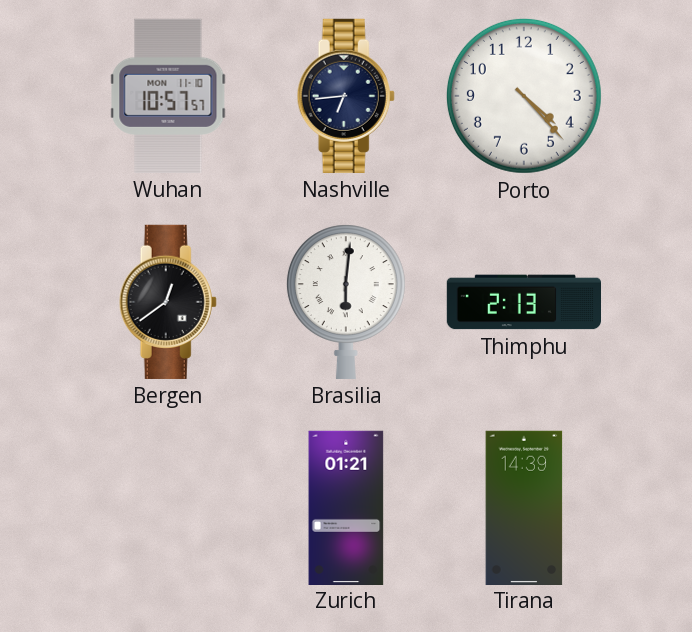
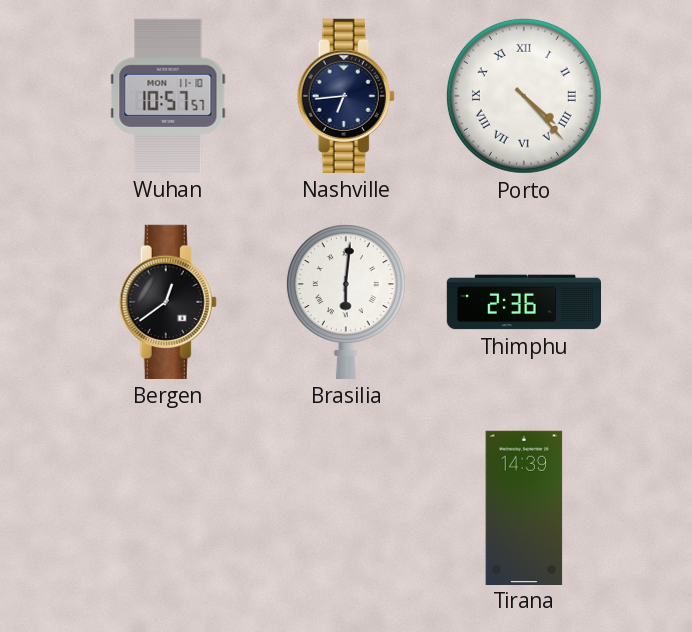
Porto numerals: Arabic -> Roman (524, 96)
Thimphu: 2:13 -> 2:36 (523, 302)
Zurich: 01:21 -> none (346, 507)
